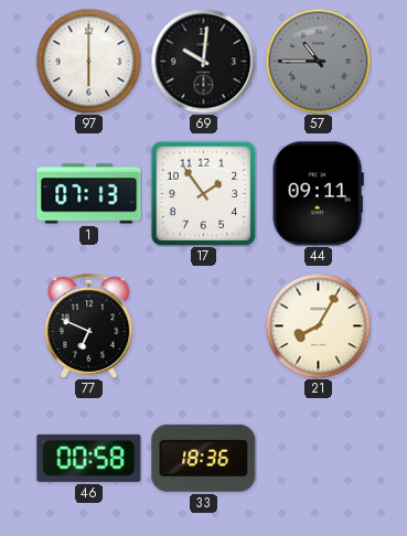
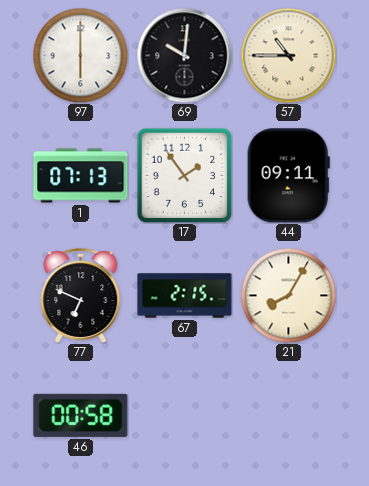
57 dial: grey -> cream (288, 55)
67: none -> 2:15 (185, 296)
33: 18:36 -> none (204, 458)
